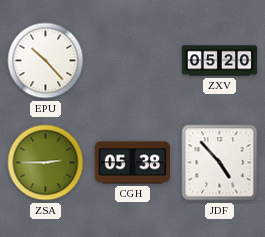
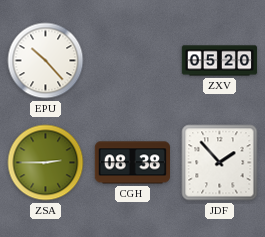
CGH: 05:38 -> 08:38 (132, 163)
JDF: 4:53 -> 1:53 (220, 163)
